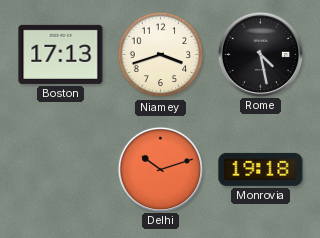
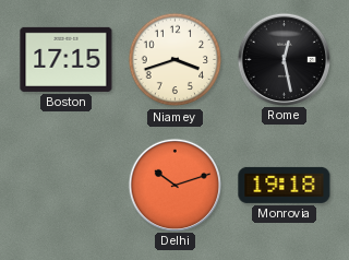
Boston: 17:13 -> 17:15 (67, 59)
Rome: 4:28 -> 12:28 (284, 59)
